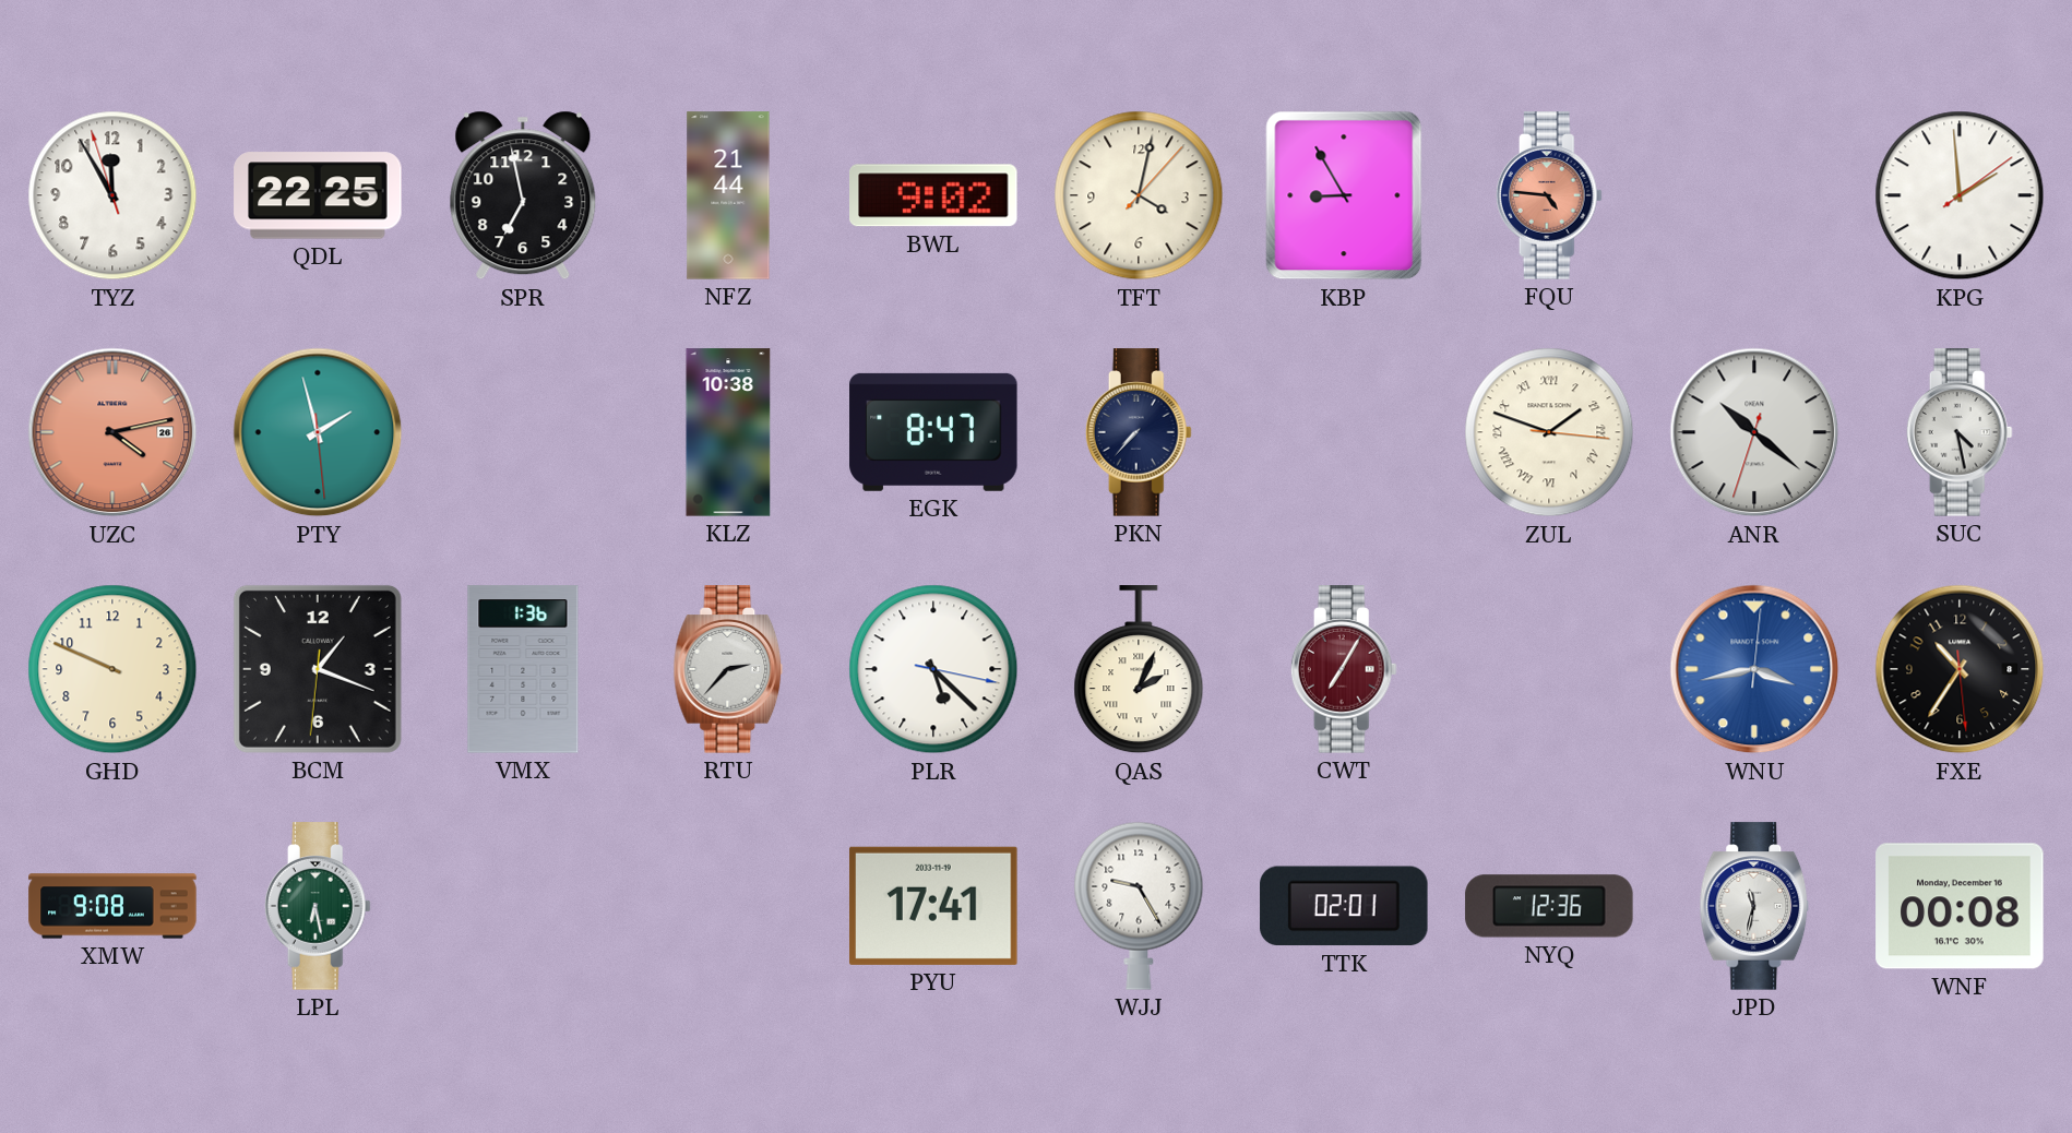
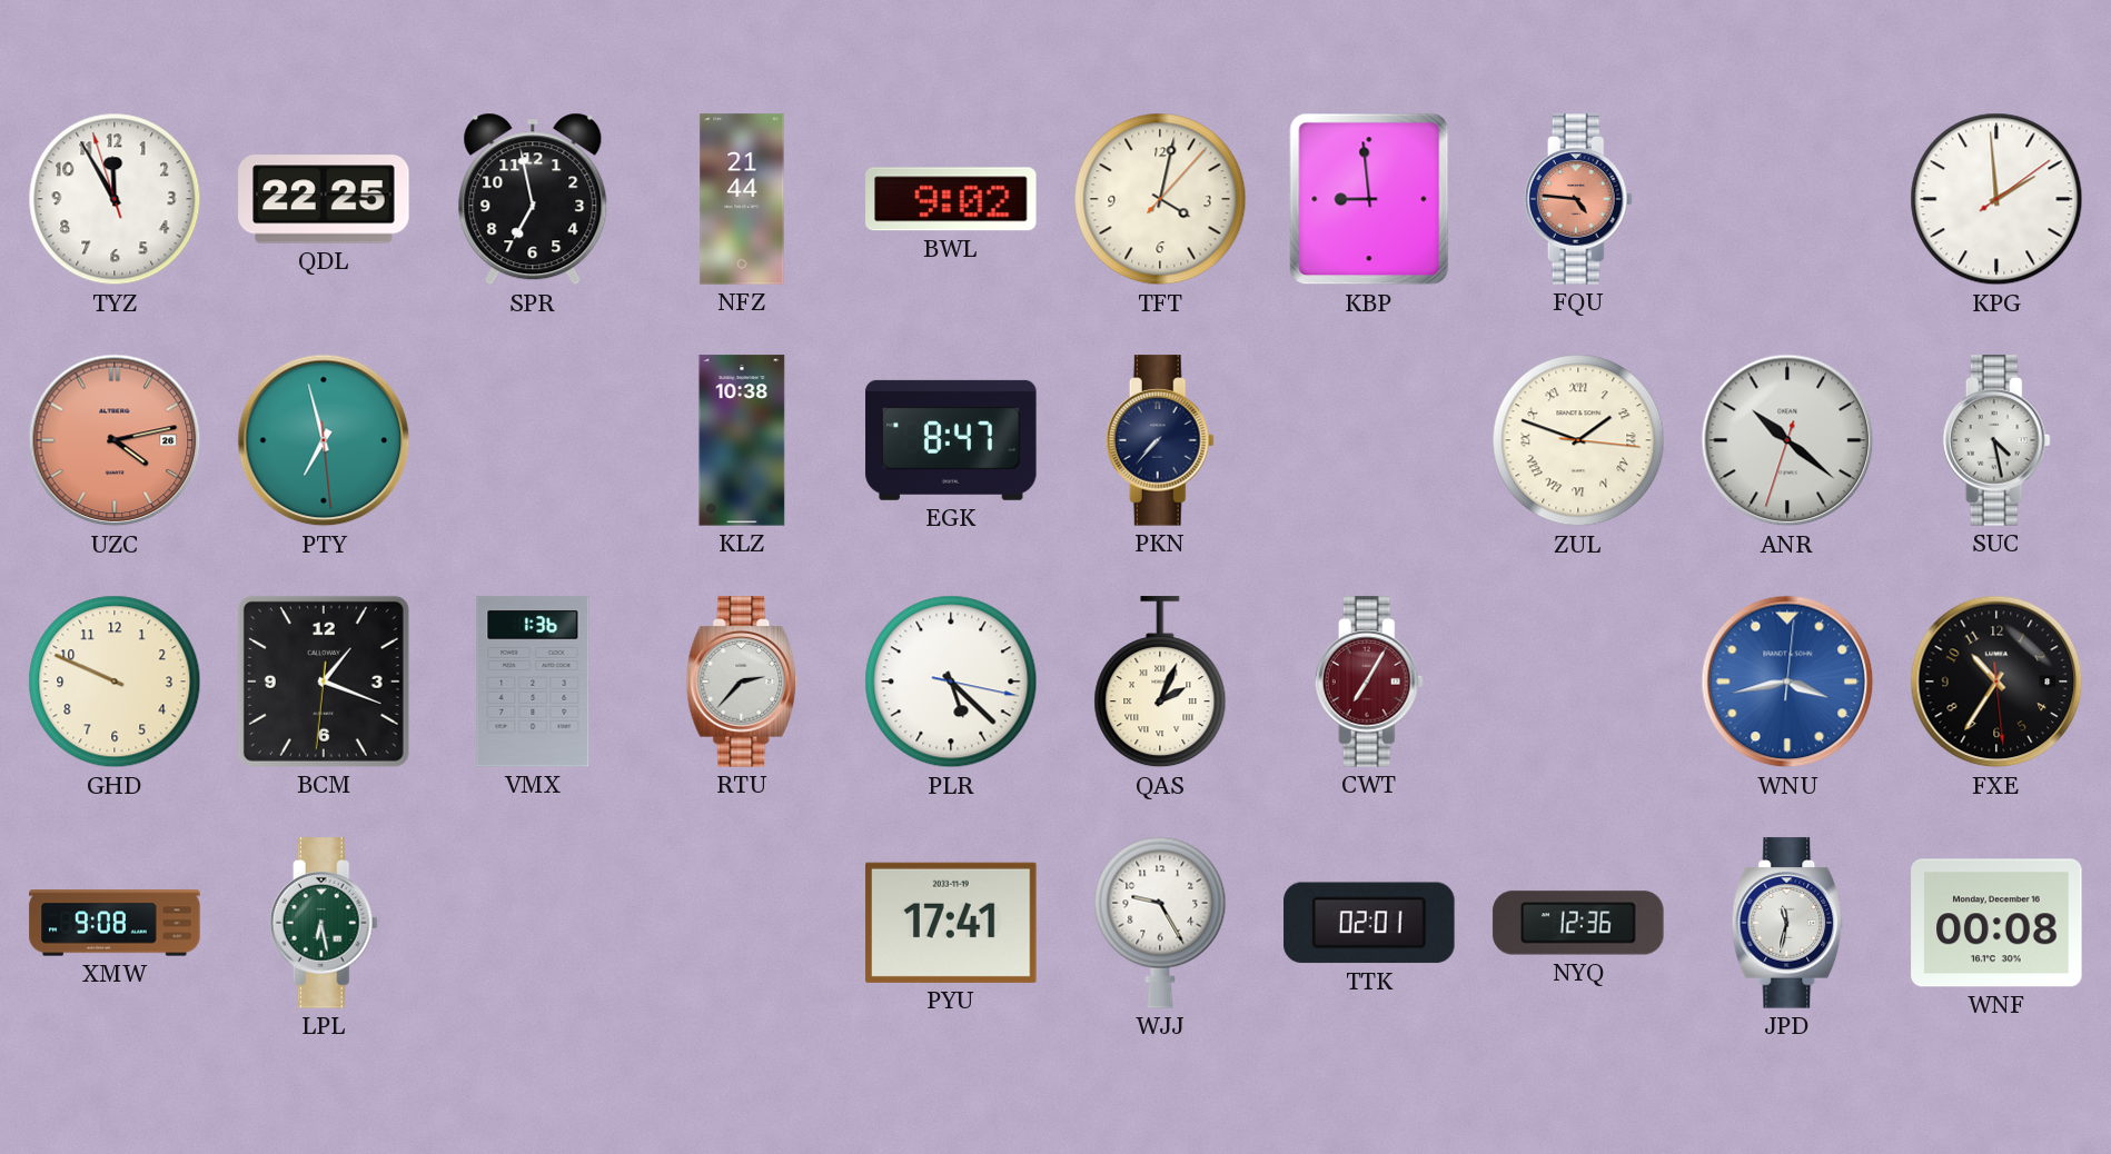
KBP: 8:55 -> 8:59 (1369, 199)
PTY: 1:57 -> 6:57 (324, 440)
